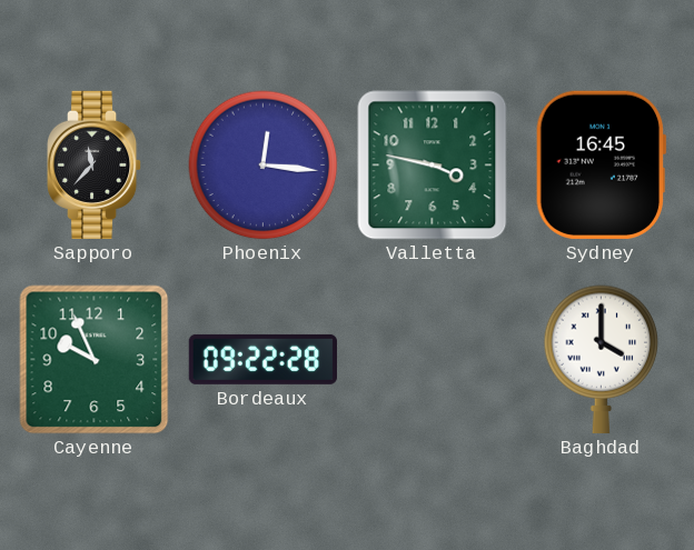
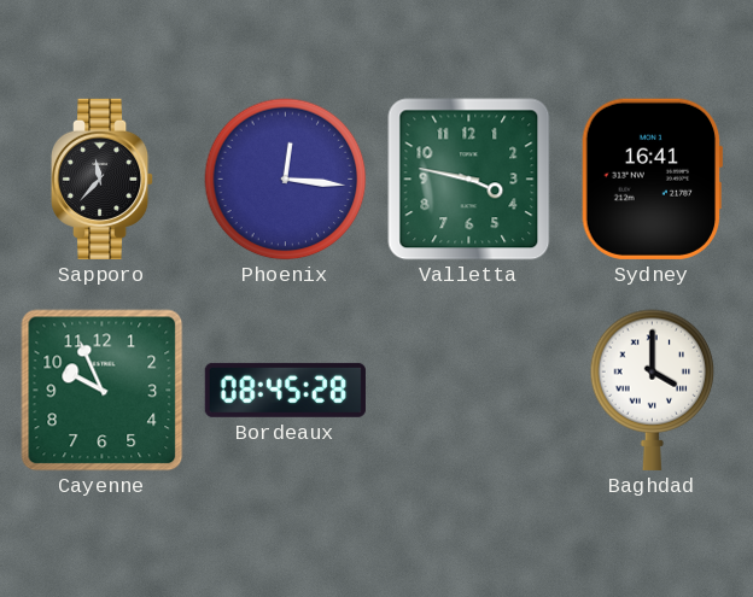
Sydney: 16:45 -> 16:41 (652, 178)
Bordeaux: 09:22 -> 08:45 (285, 390)
